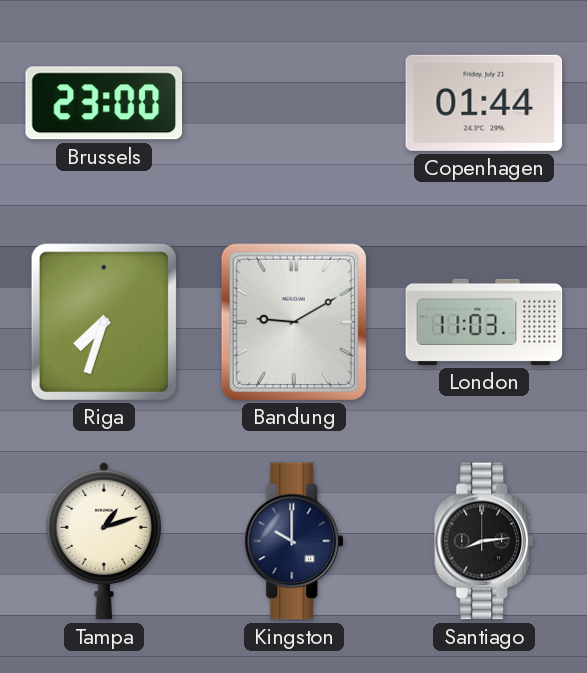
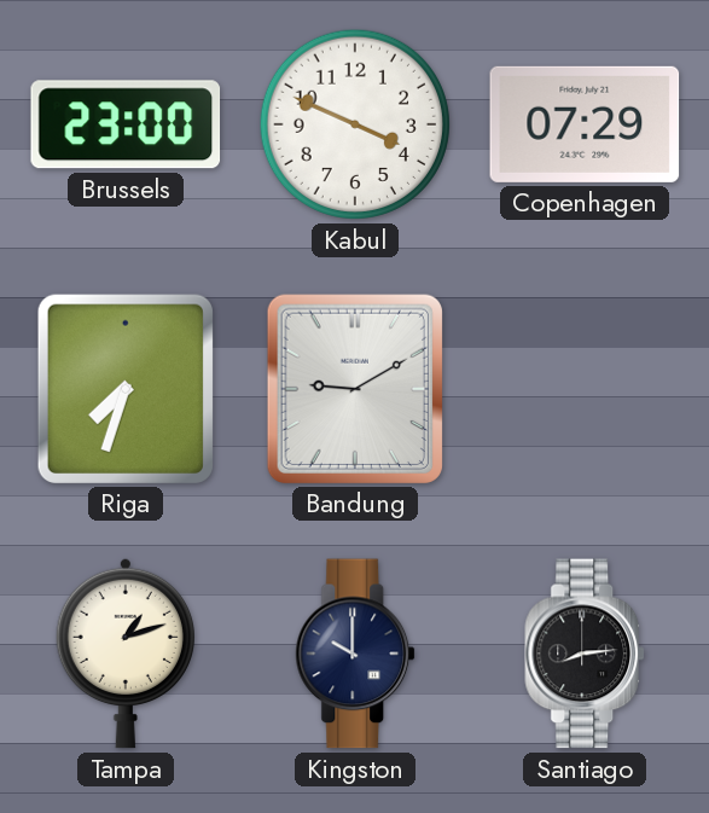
Kabul: none -> 3:49 (355, 124)
Copenhagen: 01:44 -> 07:29 (585, 124)
London: 11:03 -> none (484, 322)
